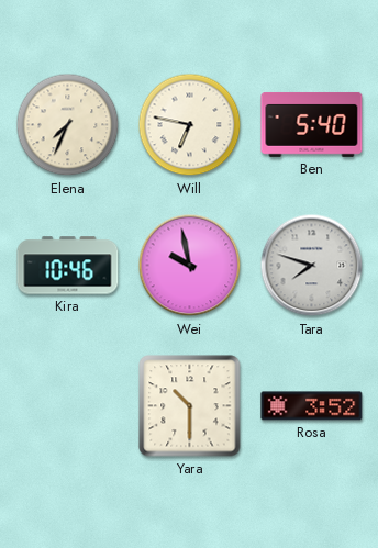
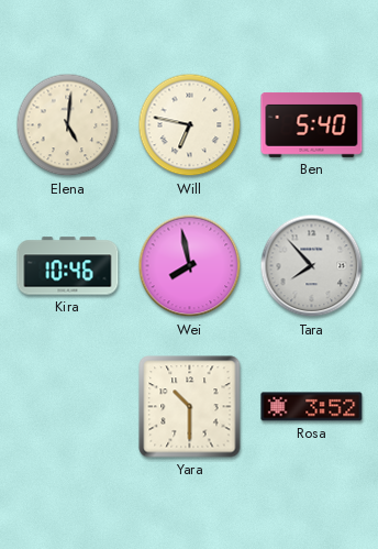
Elena: 7:34 -> 5:01 (68, 125)
Wei: 9:58 -> 7:58 (190, 266)
Tara: 7:48 -> 7:53 (312, 266)
